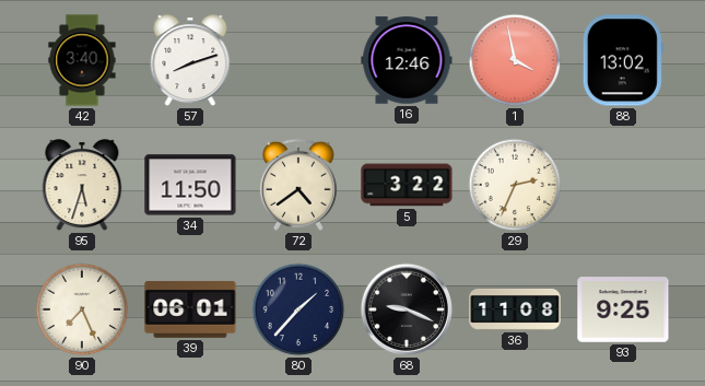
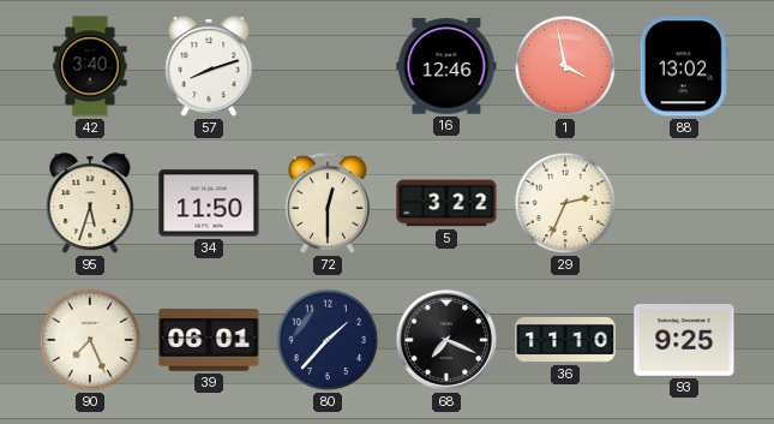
72: 4:39 -> 12:30 (328, 203)
68: 9:19 -> 7:19 (446, 340)
36: 11:08 -> 11:10 (565, 340)
